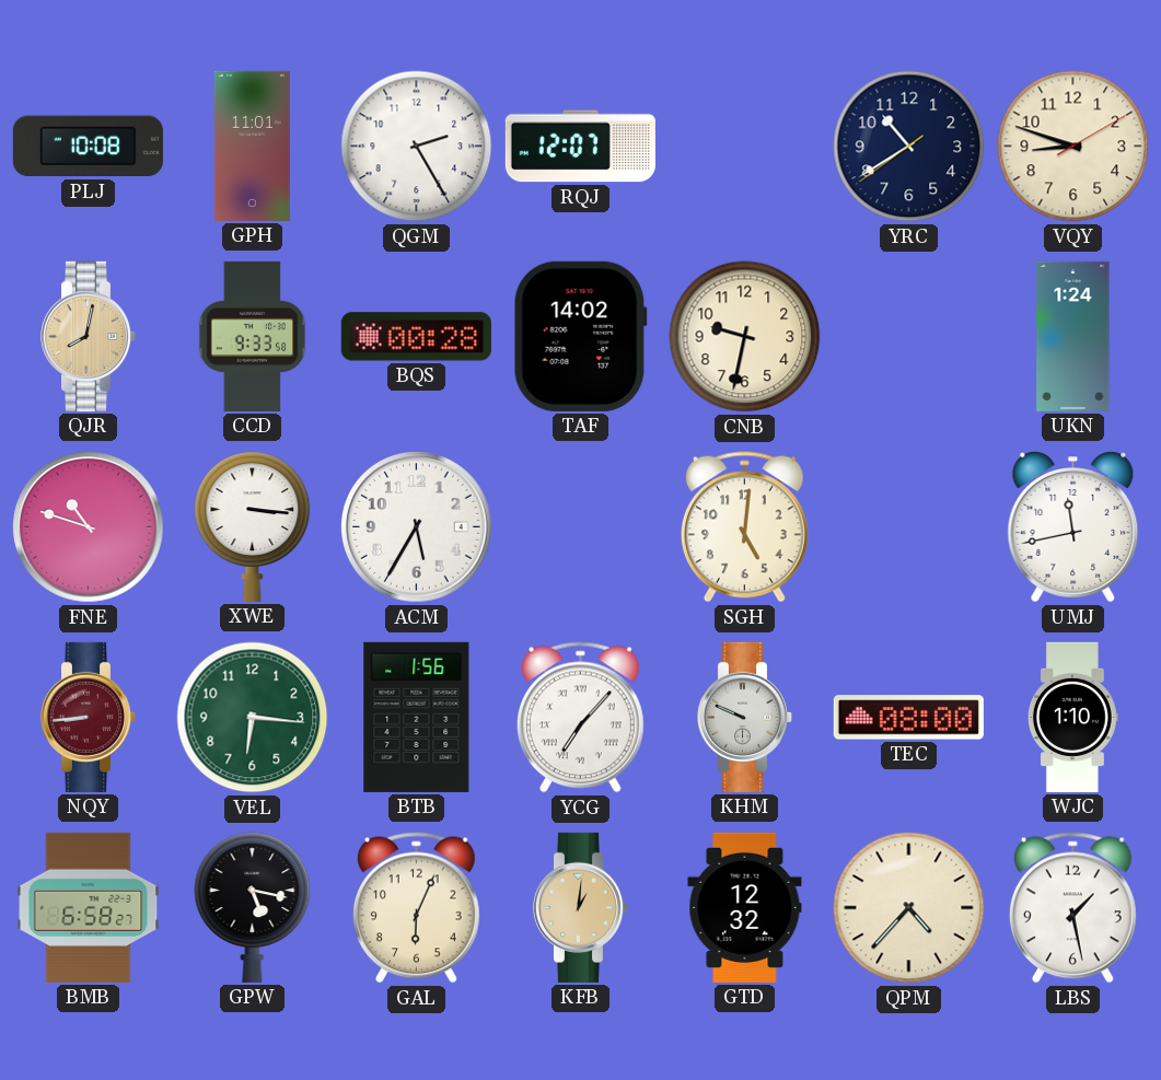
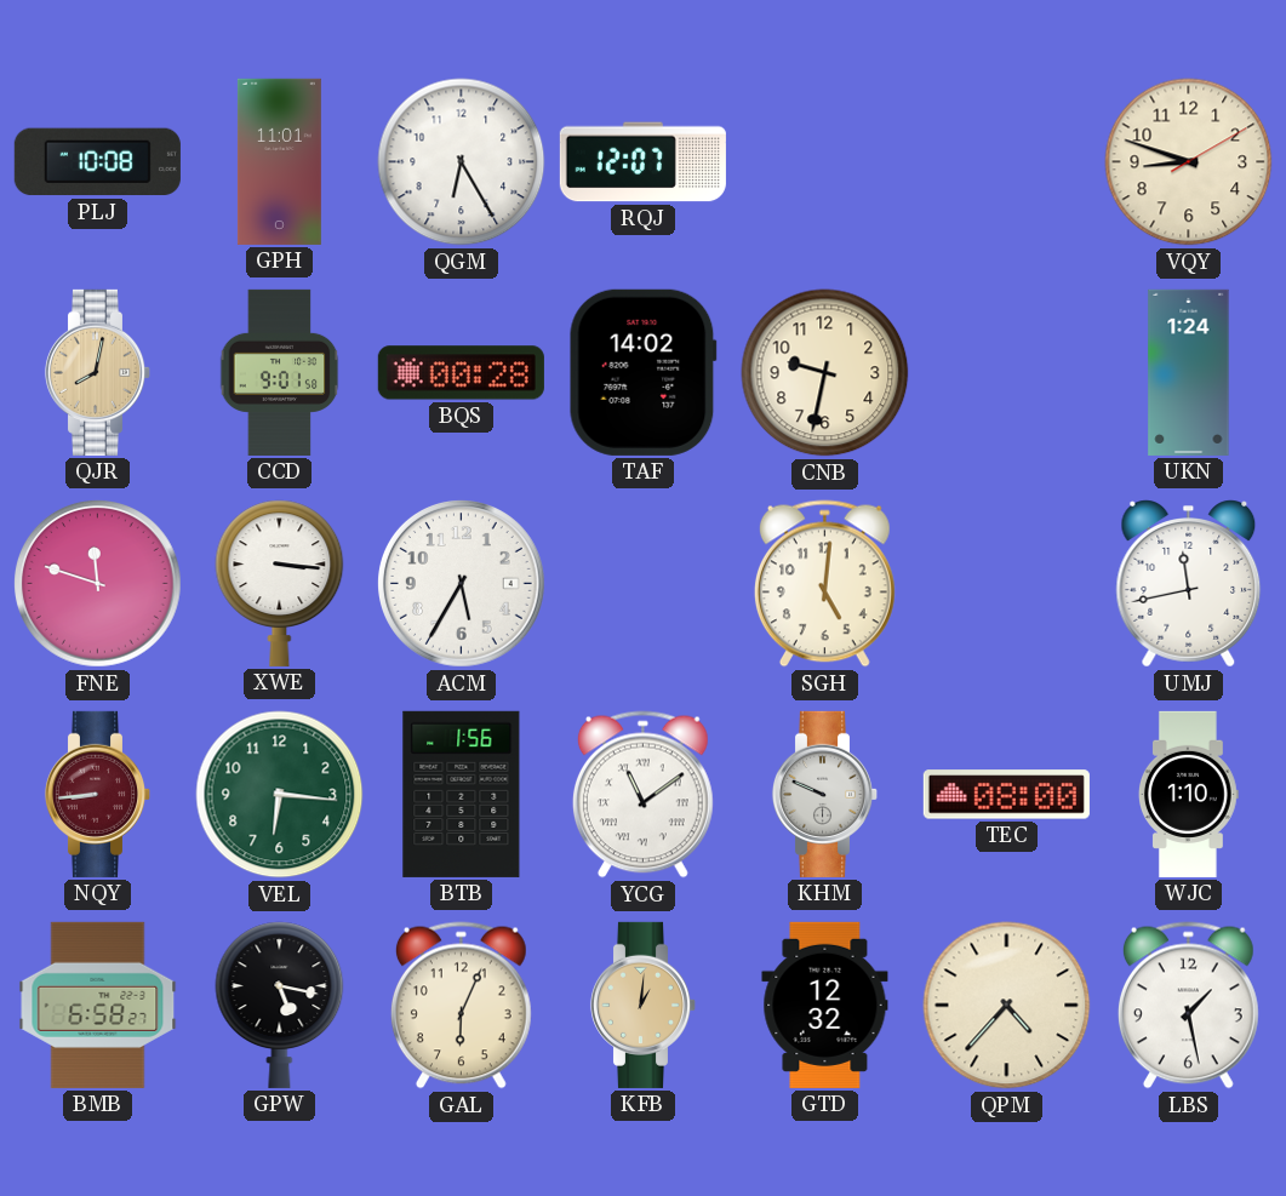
QGM: 2:25 -> 6:25 (462, 162)
YRC: 10:39 -> none (909, 147)
CCD: 9:33 -> 9:01 (280, 372)
FNE: 10:48 -> 11:48 (97, 583)
YCG: 7:07 -> 11:09 (642, 795)
